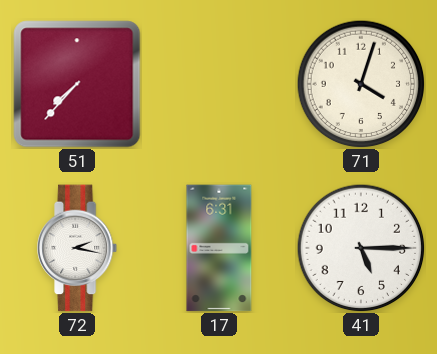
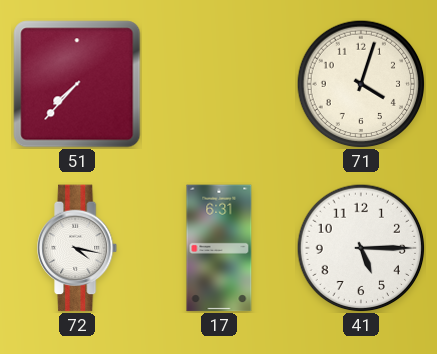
72: 2:17 -> 4:17 (78, 248)
